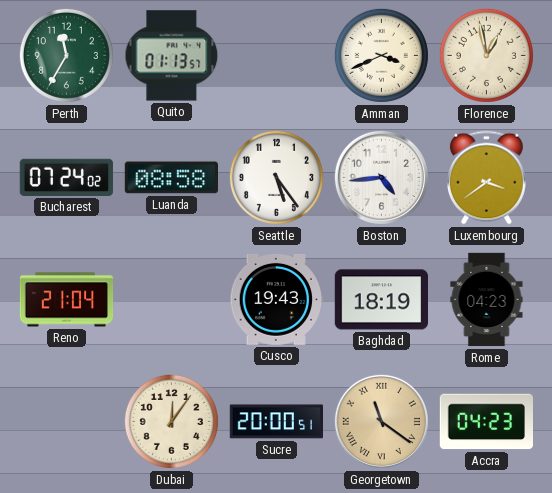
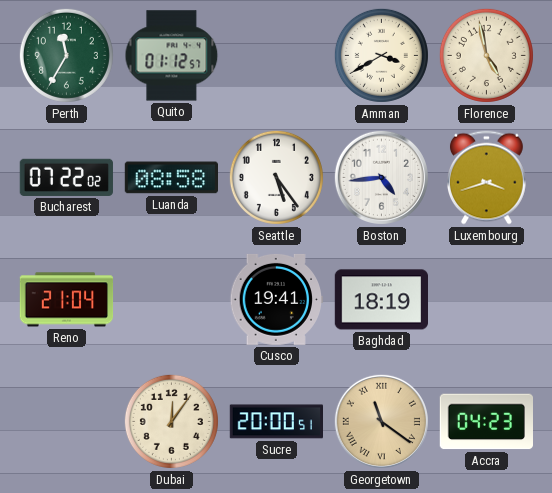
Quito: 01:13 -> 01:12 (172, 56)
Amman: 3:41 -> 3:40 (381, 55)
Florence: 12:58 -> 4:58 (486, 55)
Bucharest: 07:24 -> 07:22 (66, 177)
Luxembourg: 3:39 -> 3:42 (486, 178)
Cusco: 19:43 -> 19:41 (276, 299)
Rome: 04:23 -> none (487, 300)
